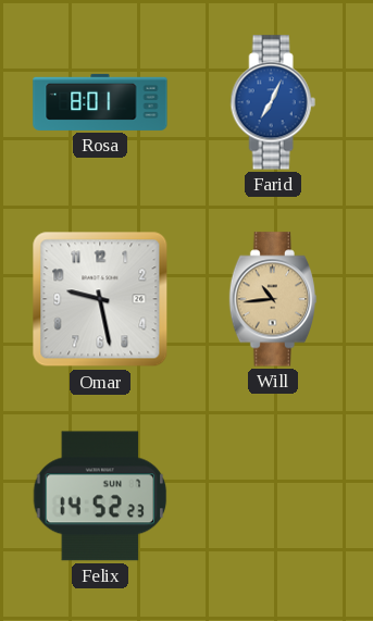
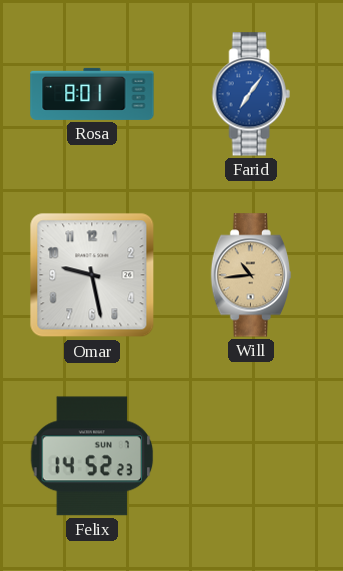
Farid: 7:04 -> 7:06 (251, 94)
